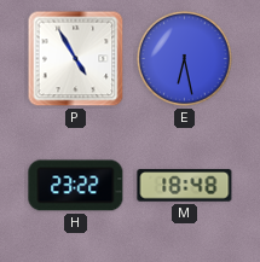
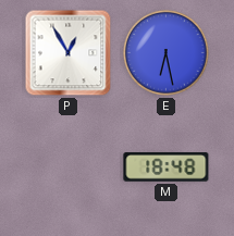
P: 4:55 -> 12:55 (69, 53)
H: 23:22 -> none (76, 186)
